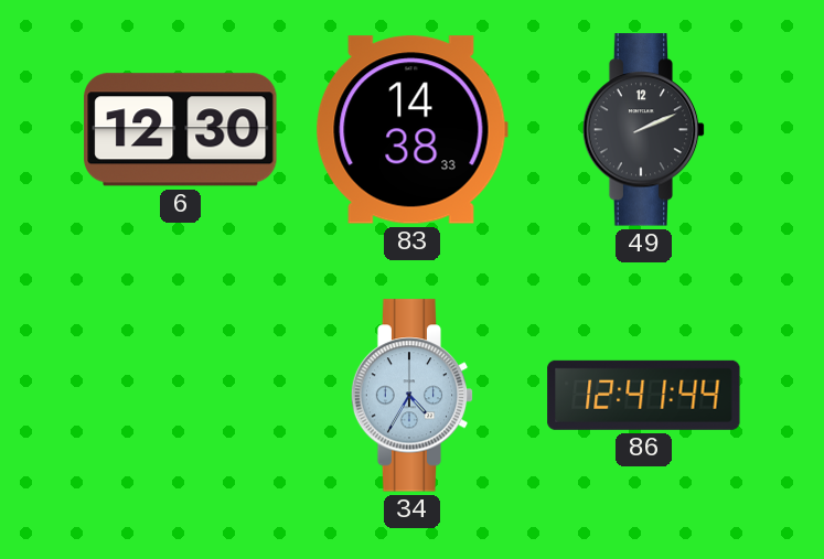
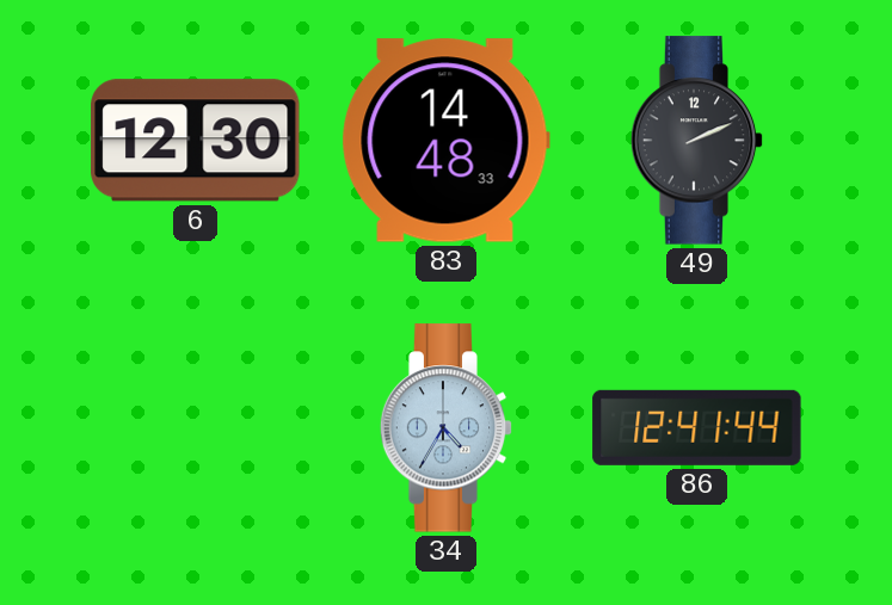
83: 14:38 -> 14:48 (445, 141)
